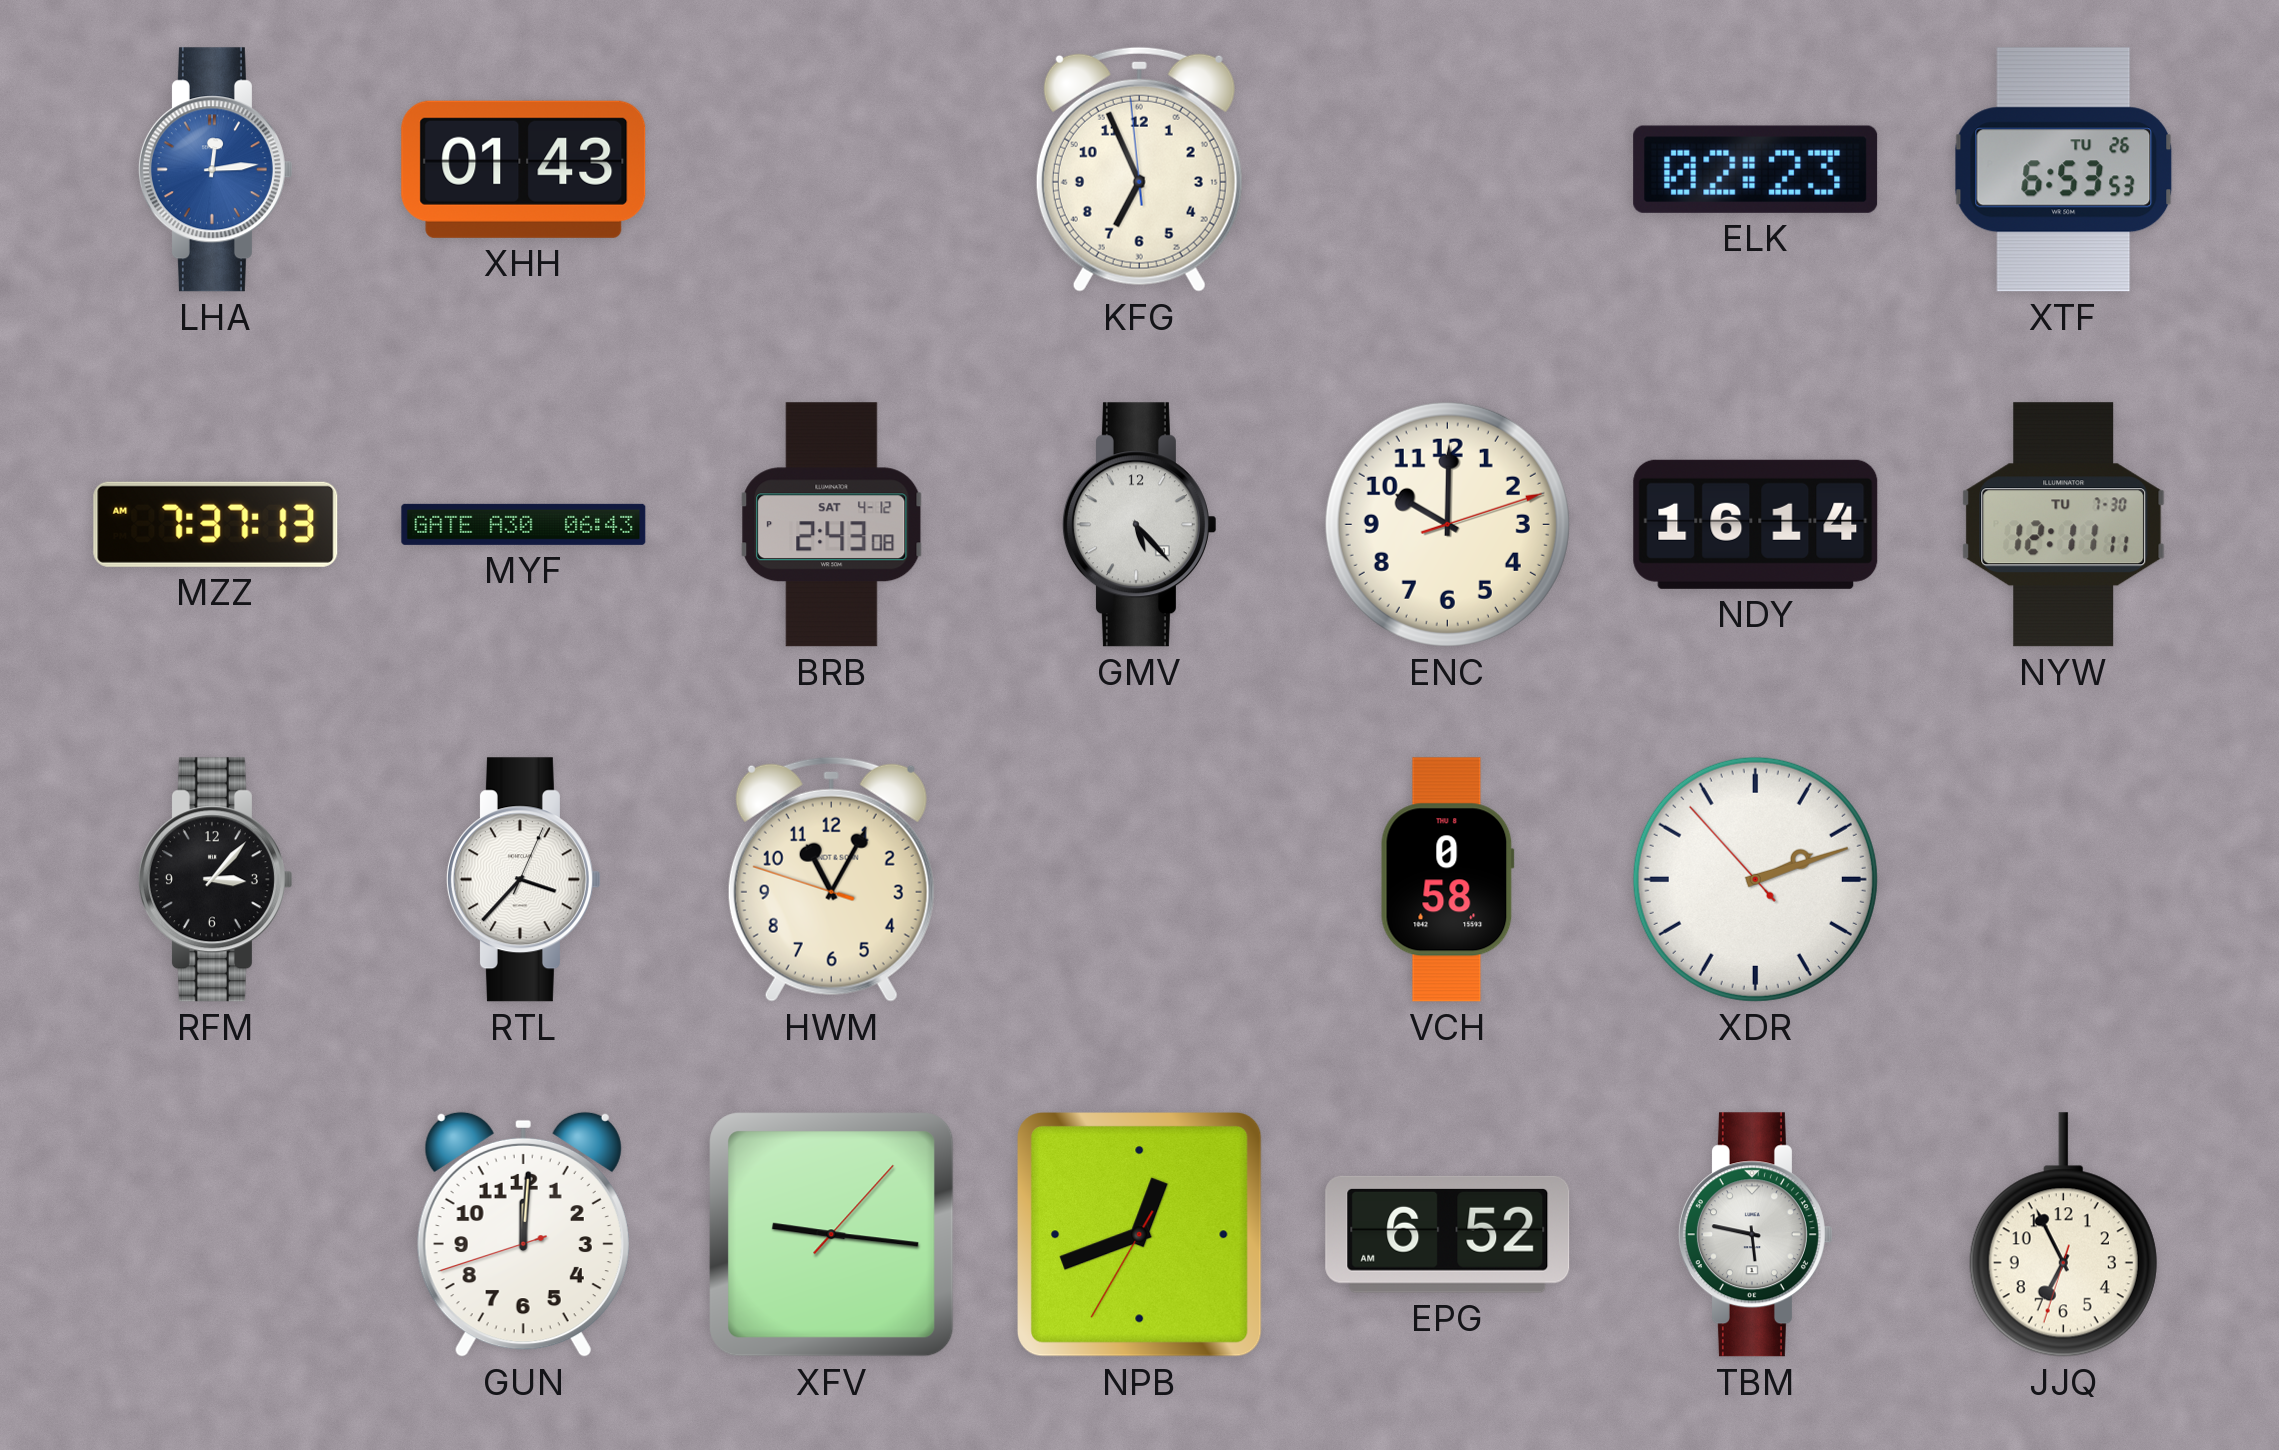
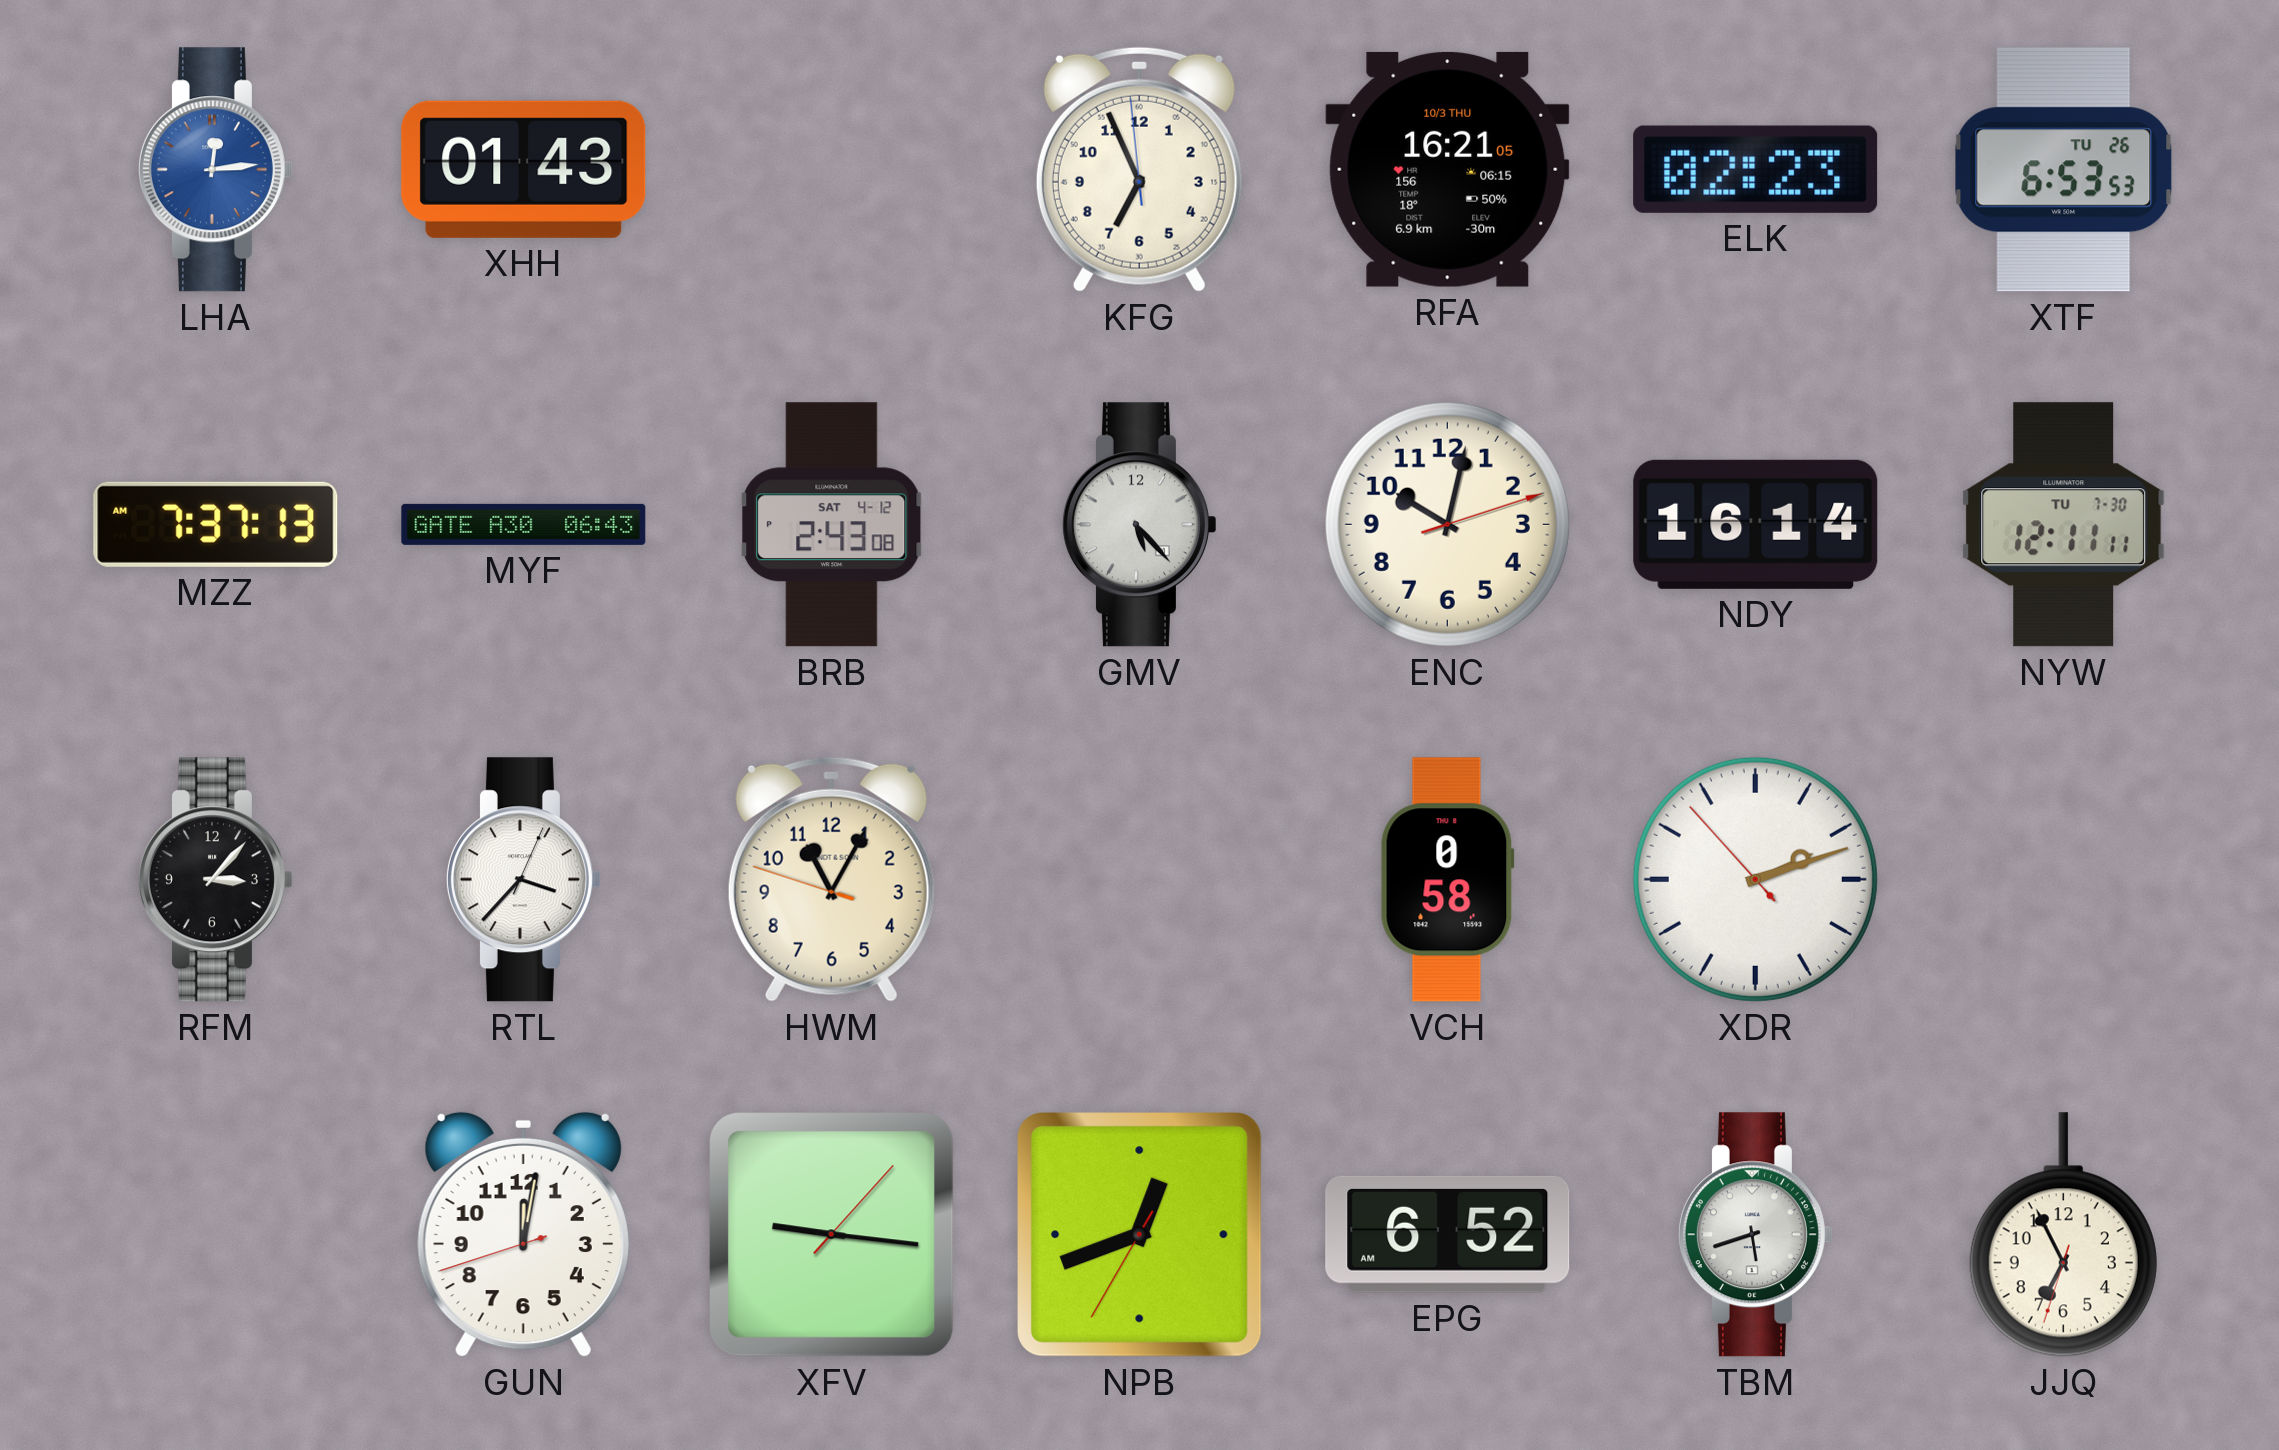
RFA: none -> 16:21 (1448, 169)
ENC: 10:00 -> 10:02 (1447, 524)
GUN: 12:00 -> 12:01 (523, 1234)
TBM: 5:47 -> 5:42 (1755, 1235)
